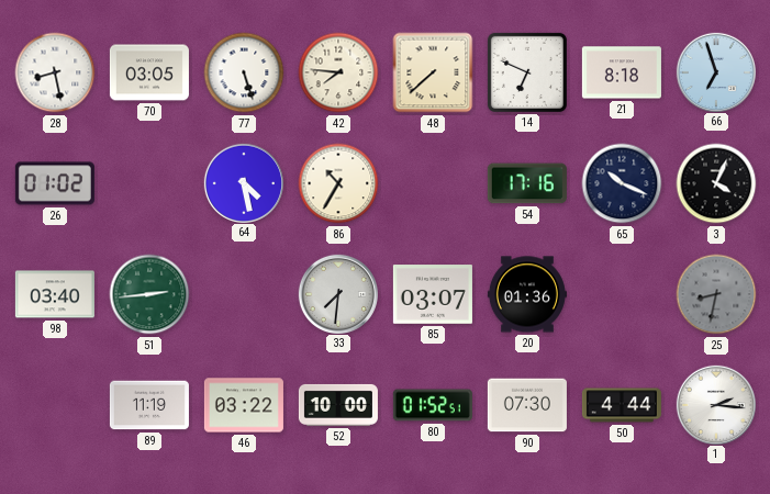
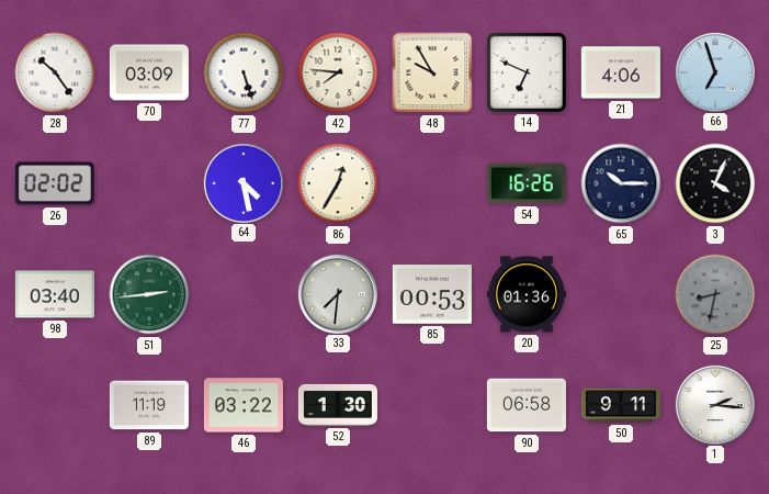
28: 8:28 -> 10:24 (55, 72)
70: 03:05 -> 03:09 (149, 72)
48: 7:38 -> 9:55 (432, 72)
21: 8:18 -> 4:06 (621, 72)
26: 01:02 -> 02:02 (55, 183)
86: 10:35 -> 12:35 (338, 183)
54: 17:16 -> 16:26 (527, 183)
65: 10:19 -> 10:15 (621, 183)
85: 03:07 -> 00:53 (432, 294)
52: 10:00 -> 1:30 (338, 405)
80: 01:52 -> none (433, 405)
90: 07:30 -> 06:58 (527, 405)
50: 4:44 -> 9:11 (621, 405)
